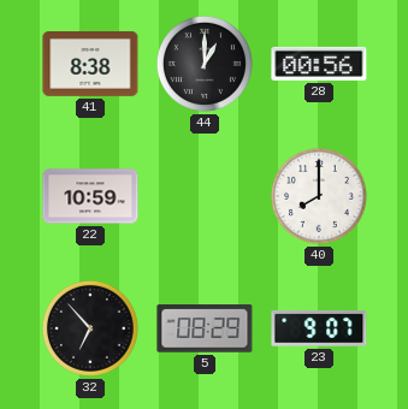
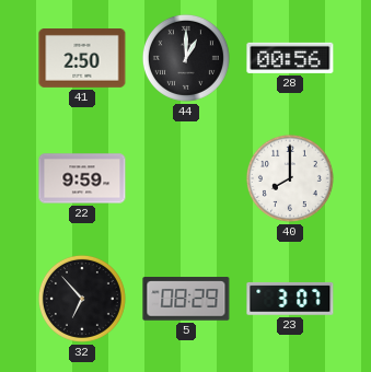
41: 8:38 -> 2:50 (82, 59)
22: 10:59 -> 9:59 (82, 178)
23: 9:07 -> 3:07 (290, 299)
